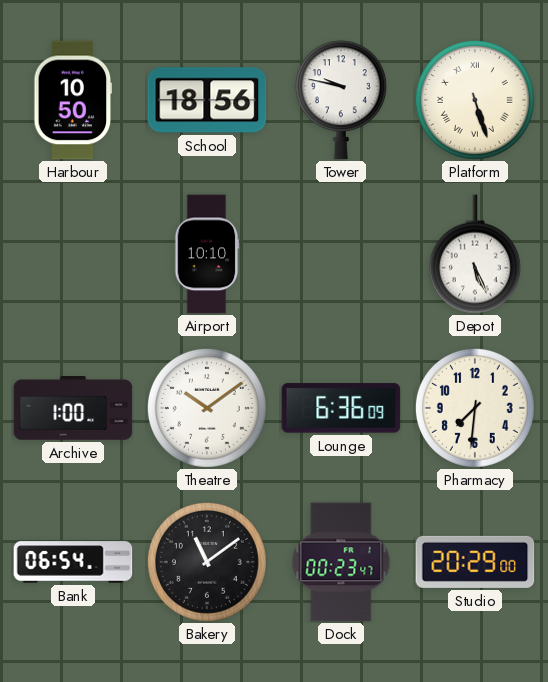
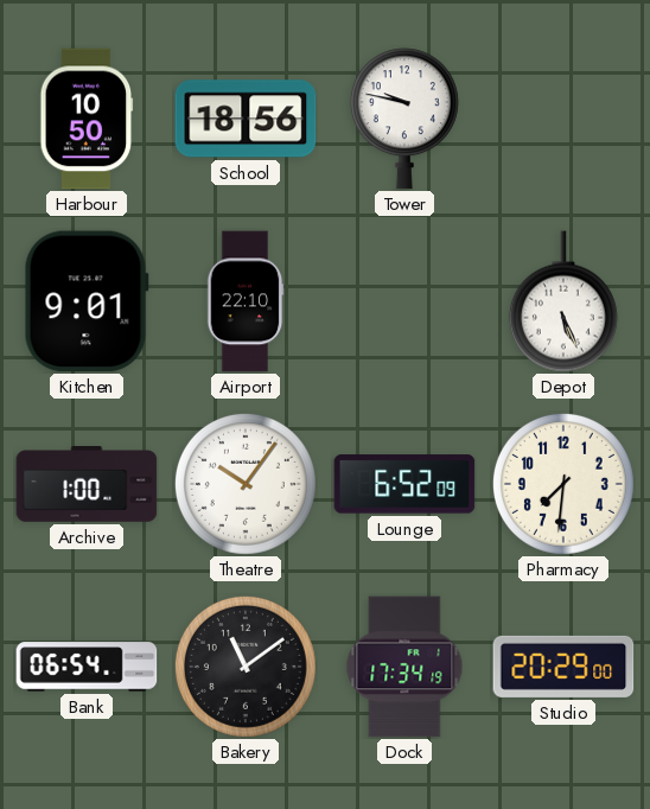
Platform: 5:27 -> none (475, 100)
Kitchen: none -> 9:01 (87, 301)
Airport: 10:10 -> 22:10 (246, 301)
Theatre: 10:09 -> 10:06 (246, 484)
Lounge: 6:36 -> 6:52 (404, 484)
Dock: 00:23 -> 17:34 (404, 667)
